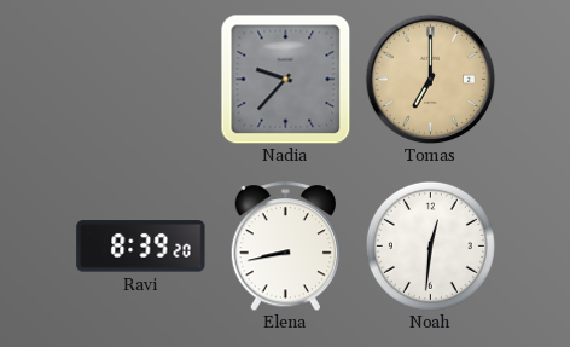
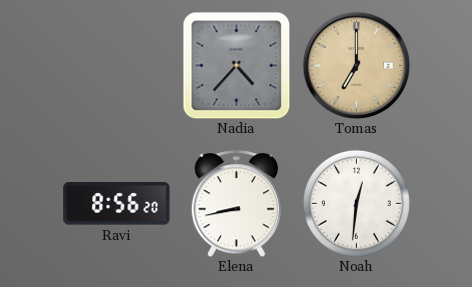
Nadia: 9:37 -> 4:37 (236, 65)
Ravi: 8:39 -> 8:56 (117, 204)
